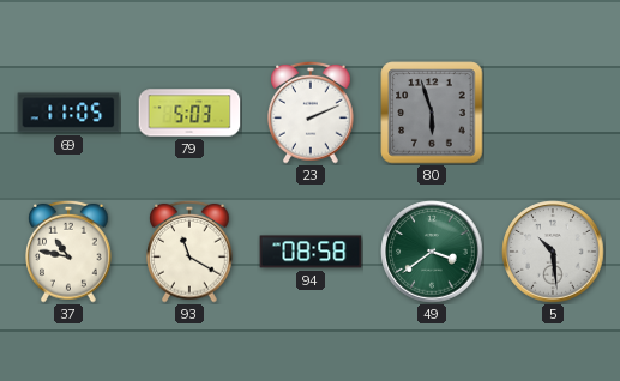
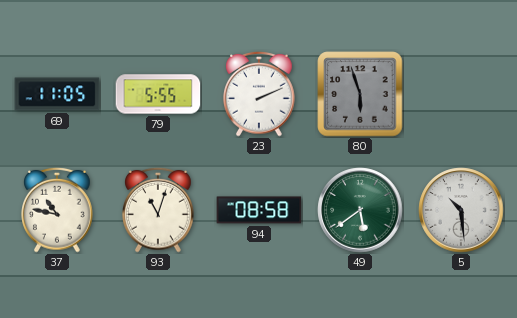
79: 5:03 -> 5:55 (158, 94)
93: 11:20 -> 11:03 (158, 210)
49: 3:39 -> 5:39 (360, 210)
